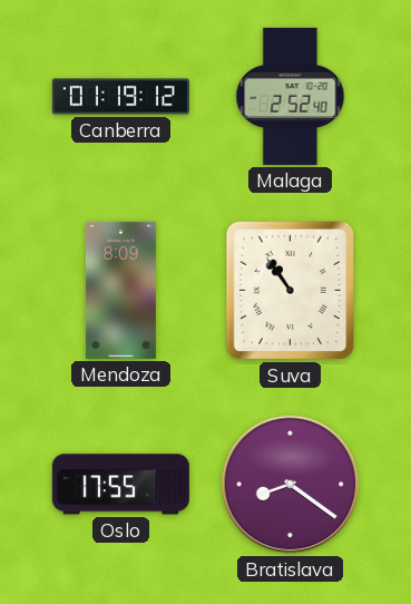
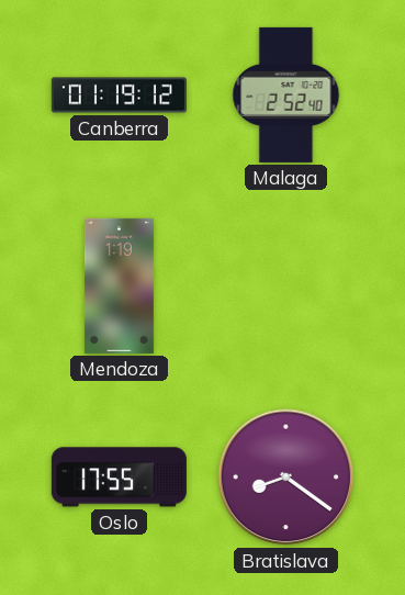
Mendoza: 8:09 -> 1:19 (119, 285)
Suva: 10:54 -> none (291, 291)
